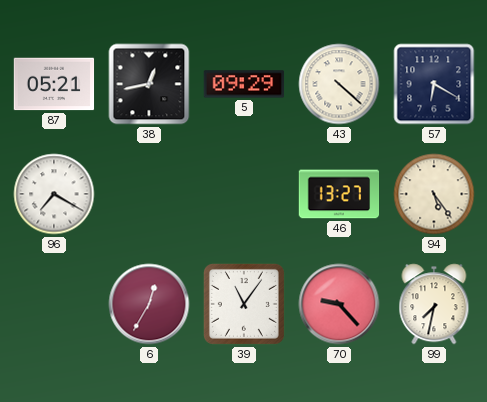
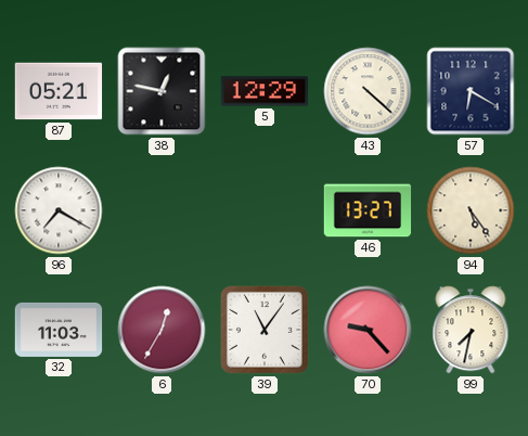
38: 12:43 -> 12:47 (162, 91)
5: 09:29 -> 12:29 (265, 91)
32: none -> 11:03 (59, 330)
